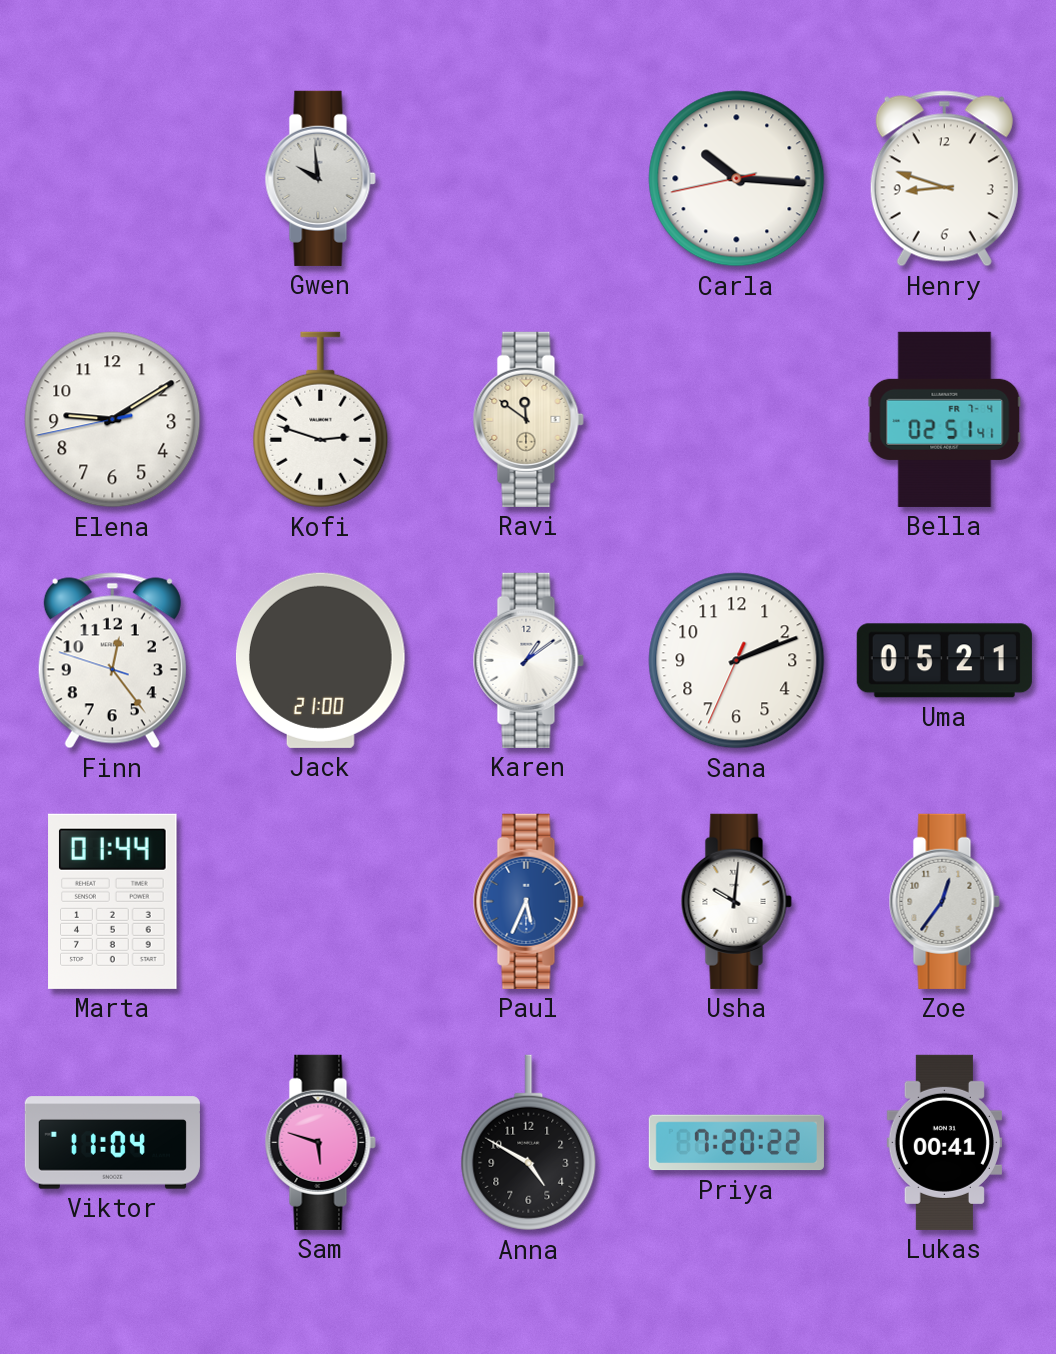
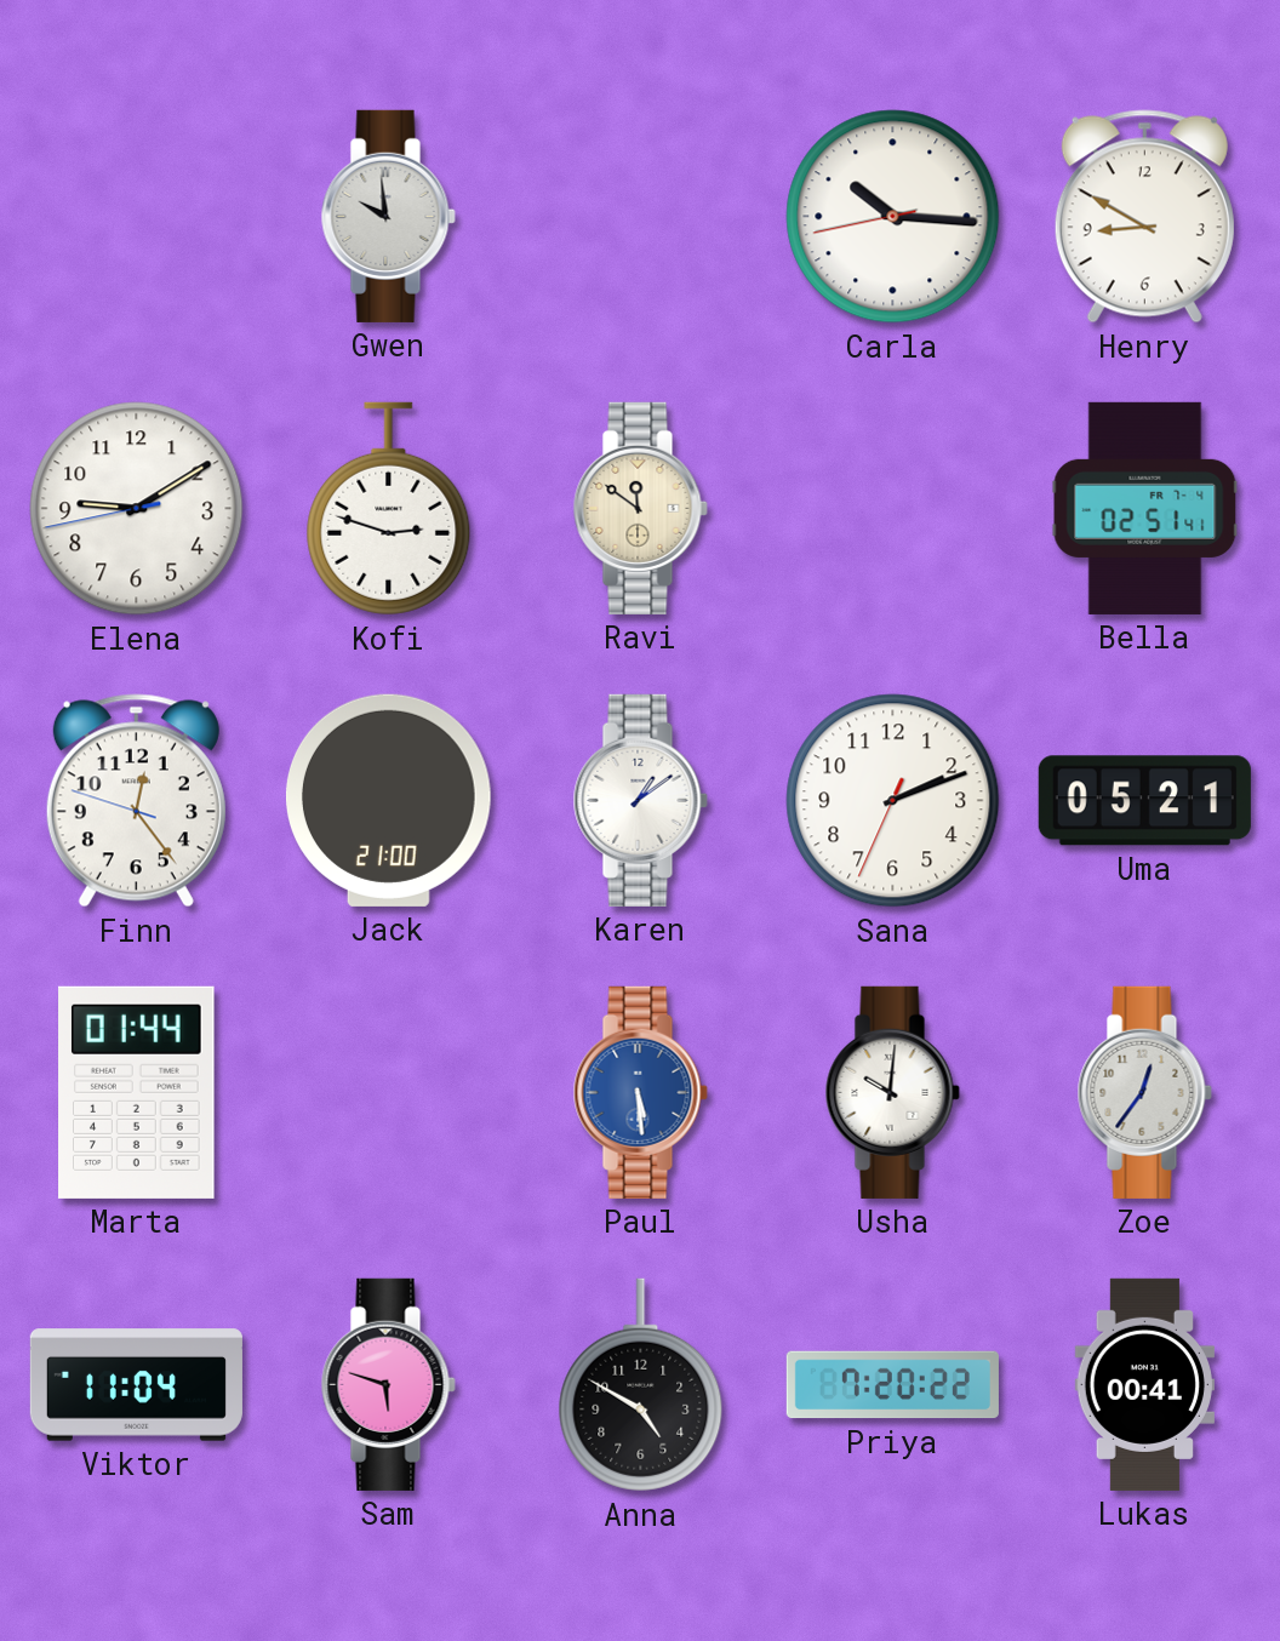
Henry: 8:48 -> 8:50 (1144, 217)
Paul: 5:34 -> 5:29 (640, 1092)
